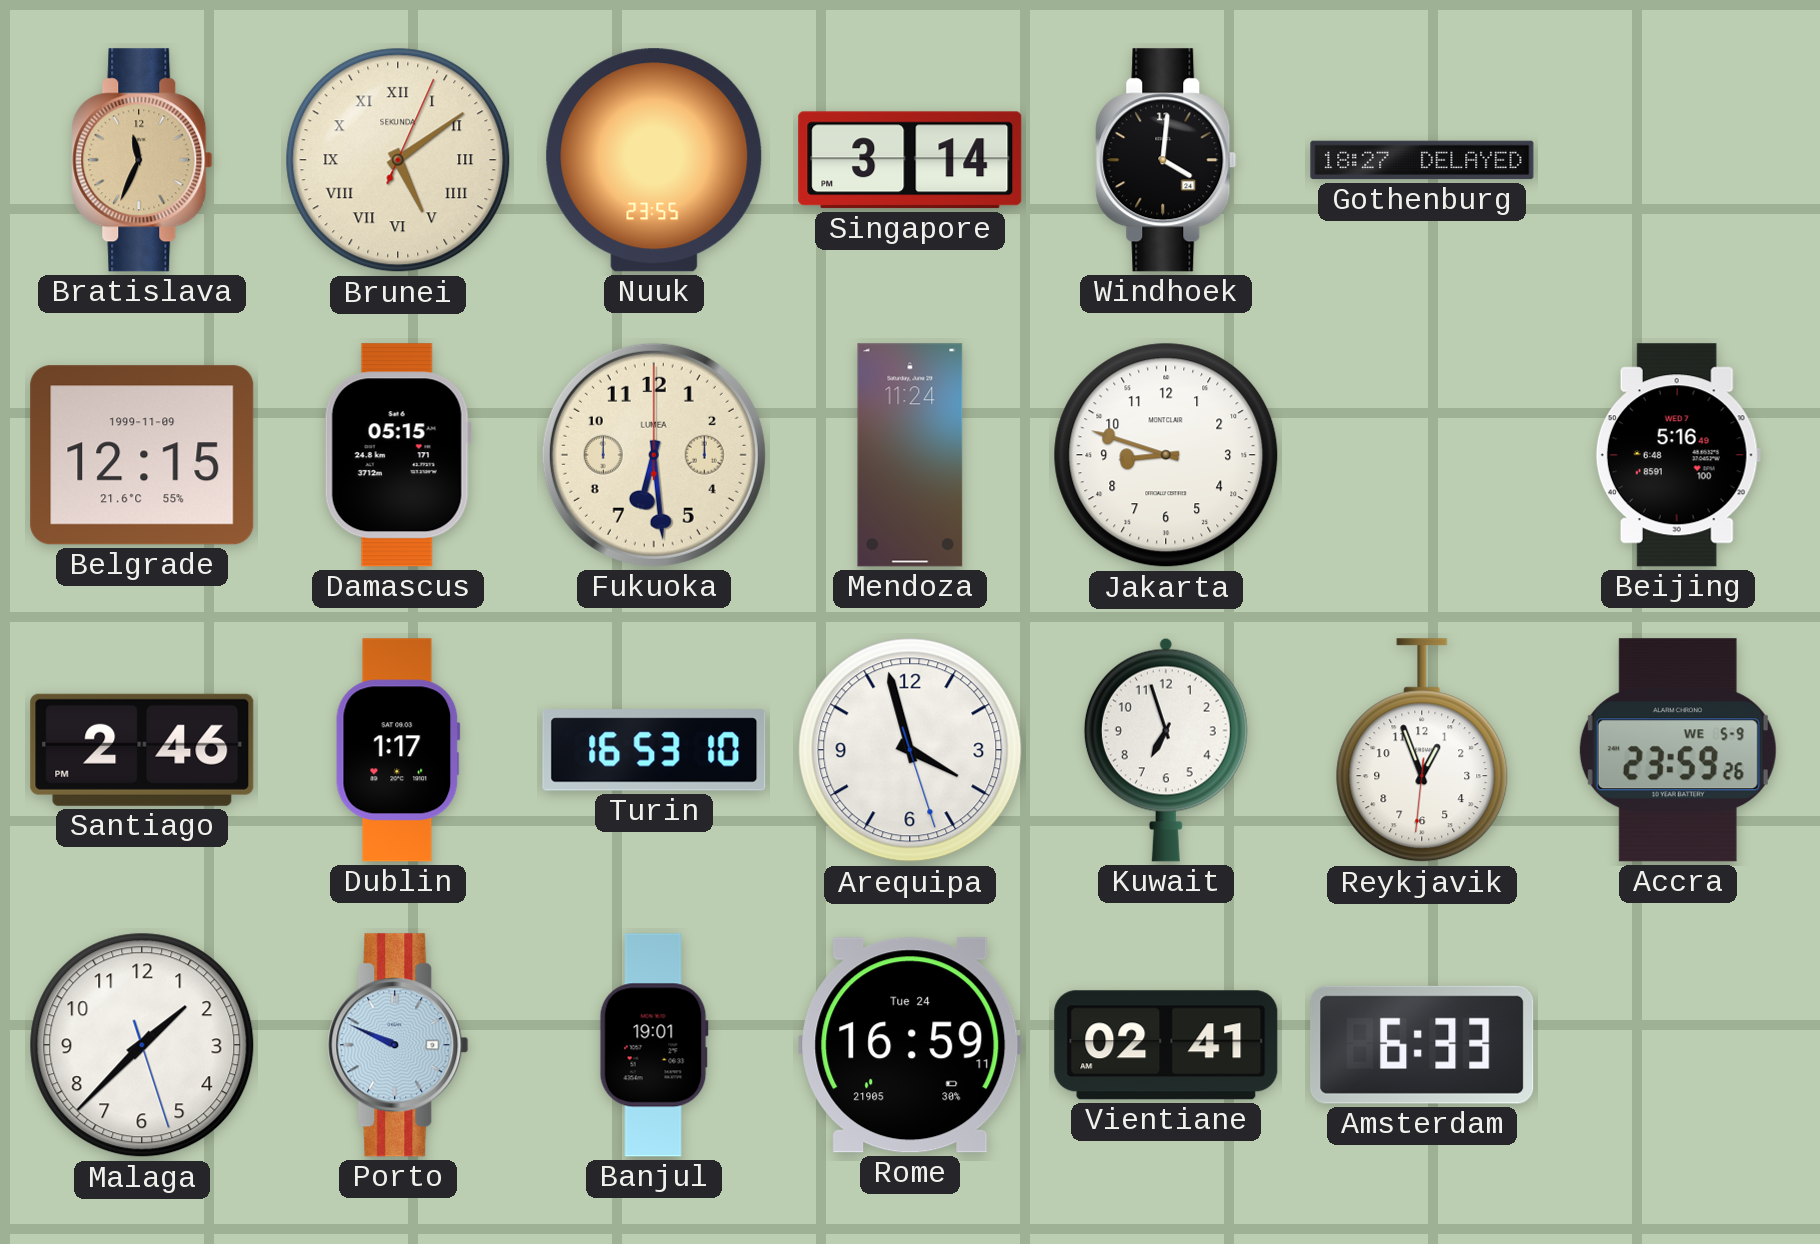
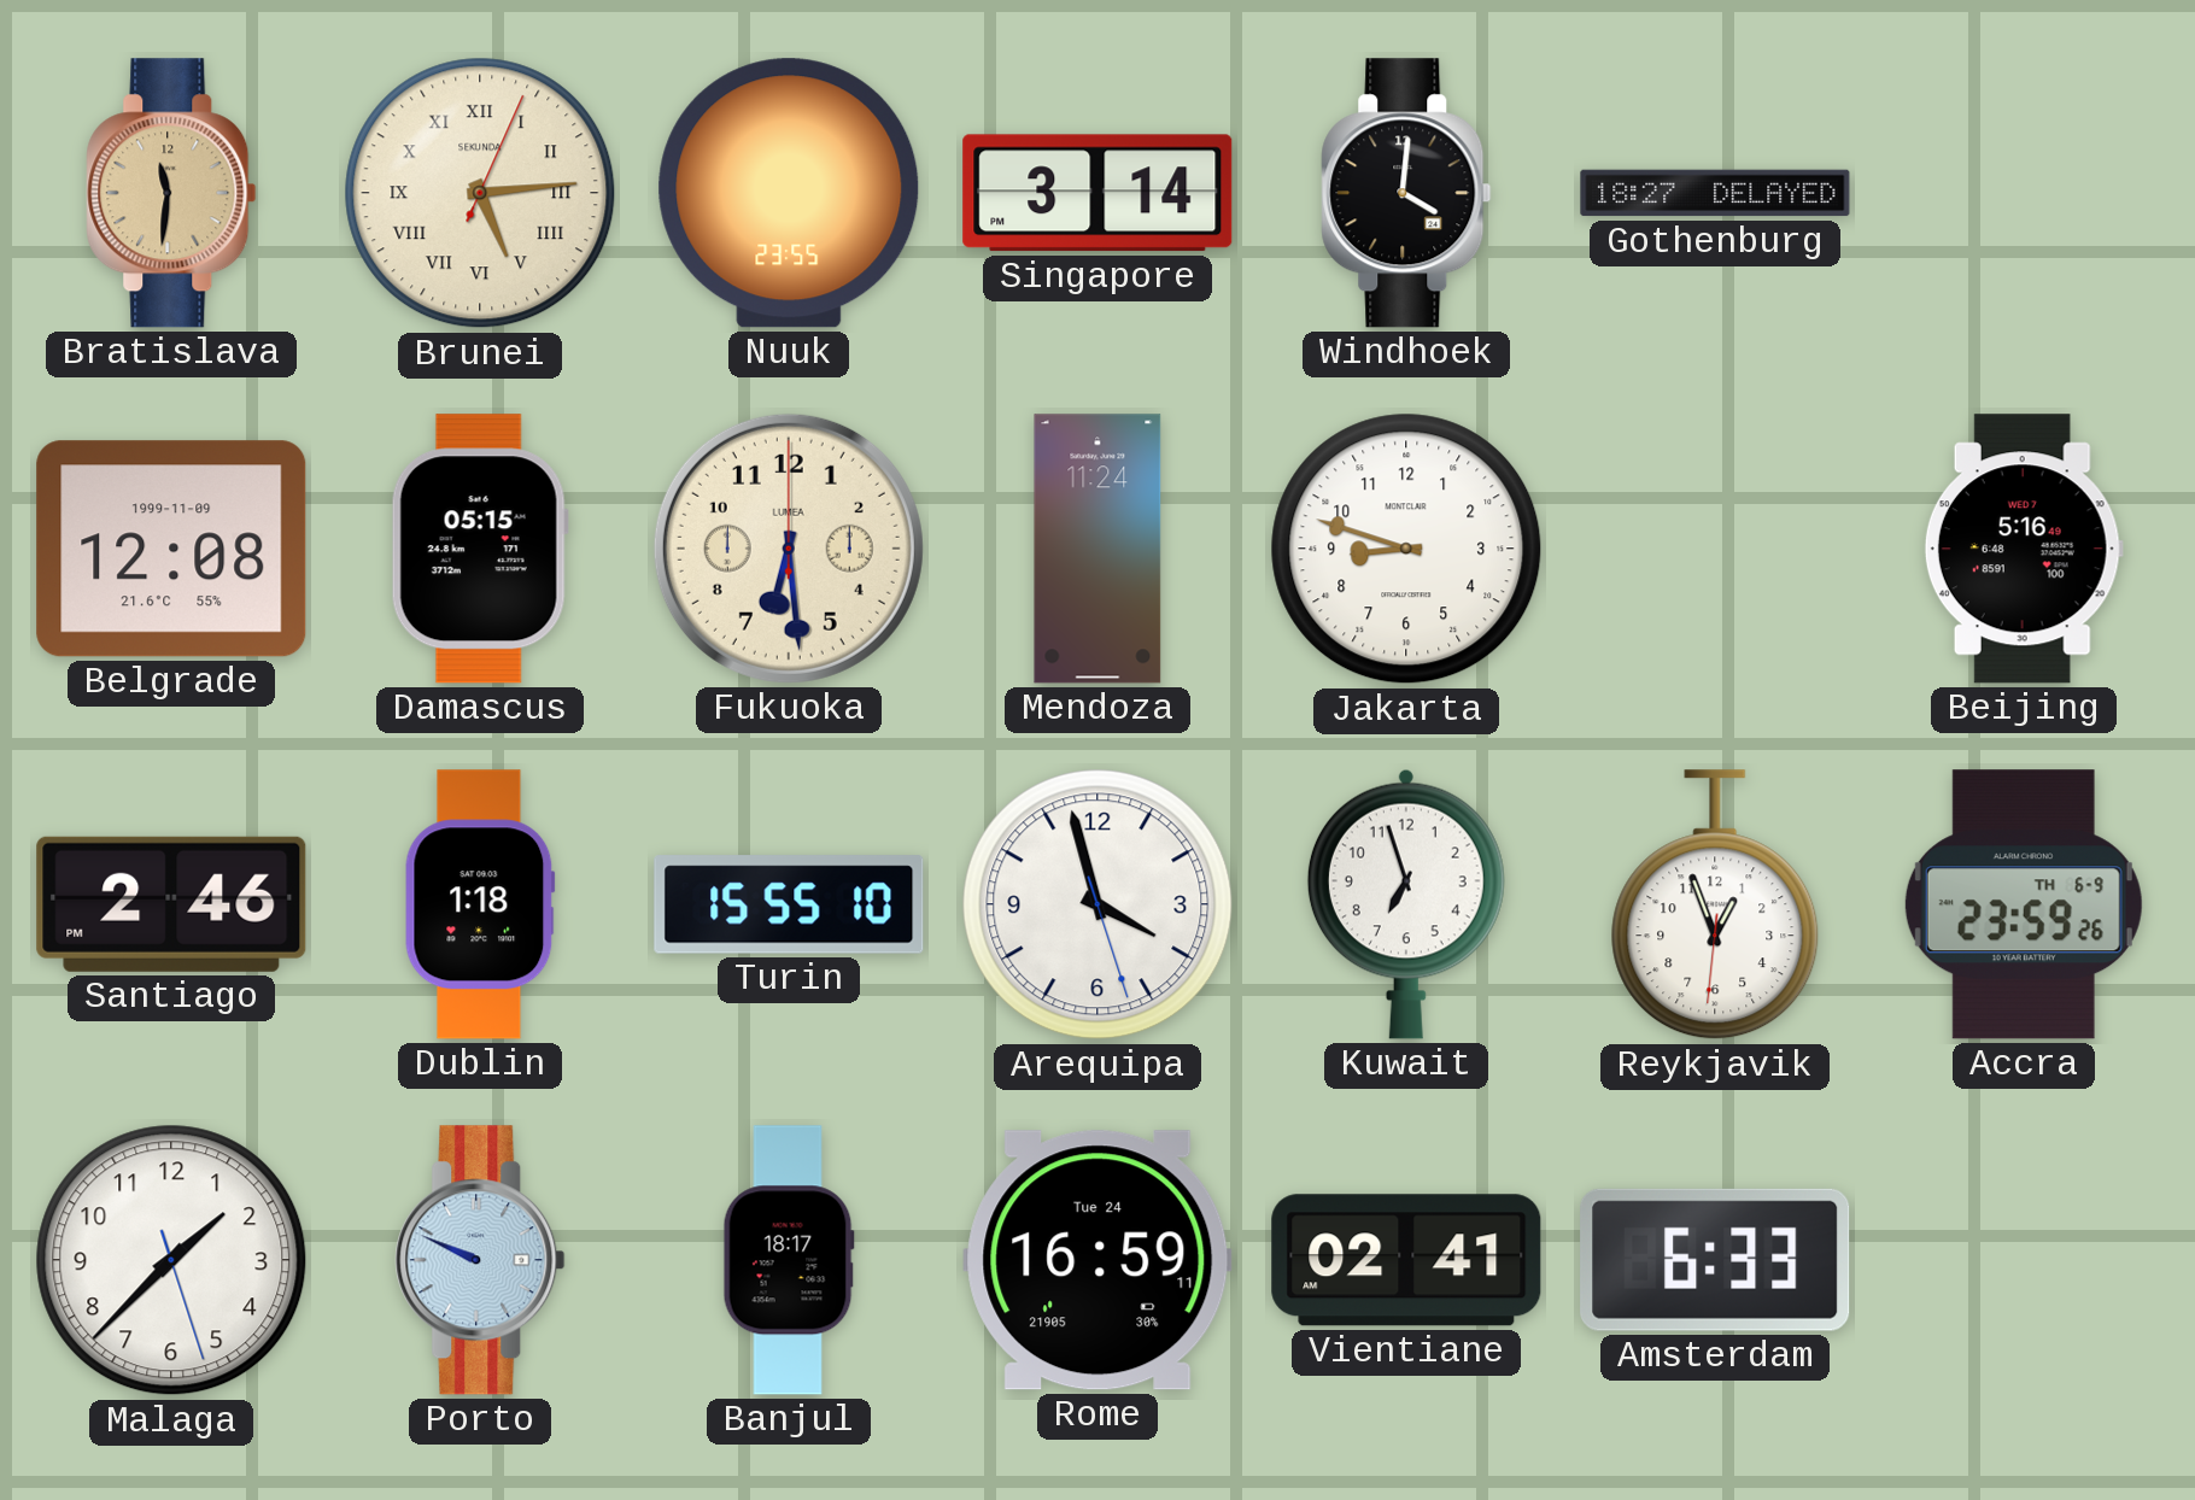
Bratislava: 11:34 -> 11:31 (171, 193)
Brunei: 5:09 -> 5:14 (480, 193)
Belgrade: 12:15 -> 12:08 (171, 549)
Dublin: 1:17 -> 1:18 (480, 904)
Turin: 16:53 -> 15:55 (789, 904)
Accra date: WE 5-9 -> TH 6-9 (2024, 904)
Banjul: 19:01 -> 18:17 (789, 1260)
